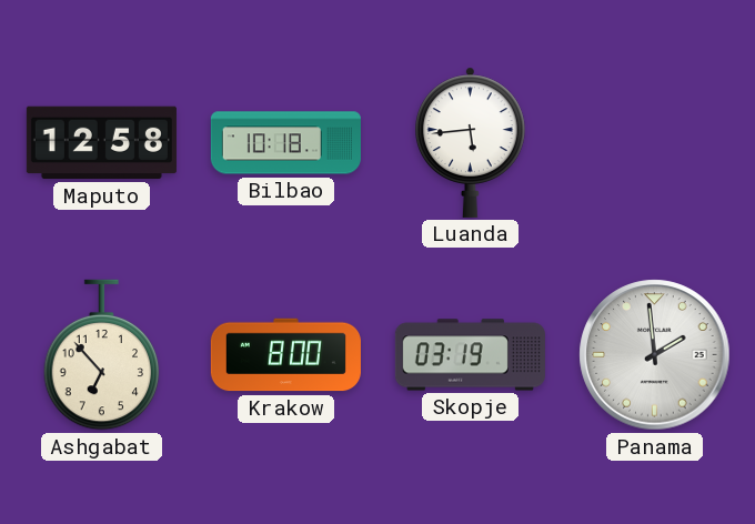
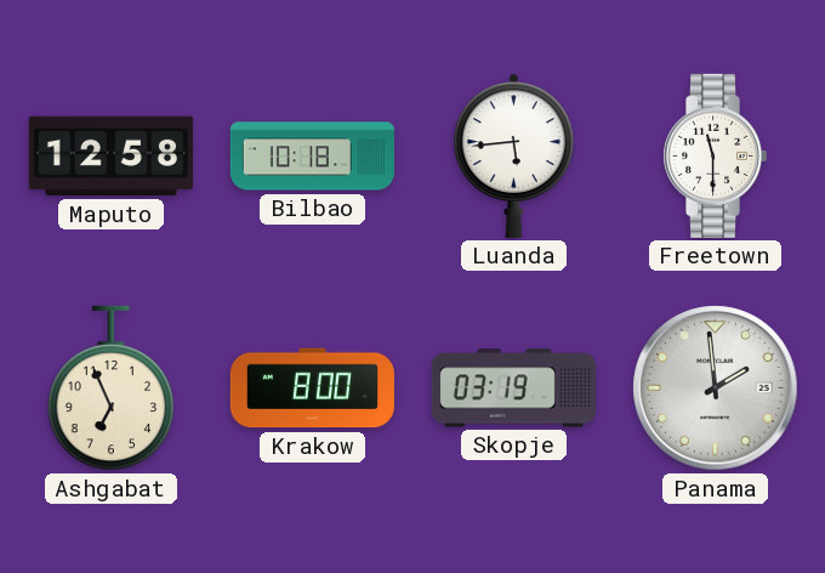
Freetown: none -> 11:30 (716, 155)
Ashgabat: 6:53 -> 6:56 (112, 388)
